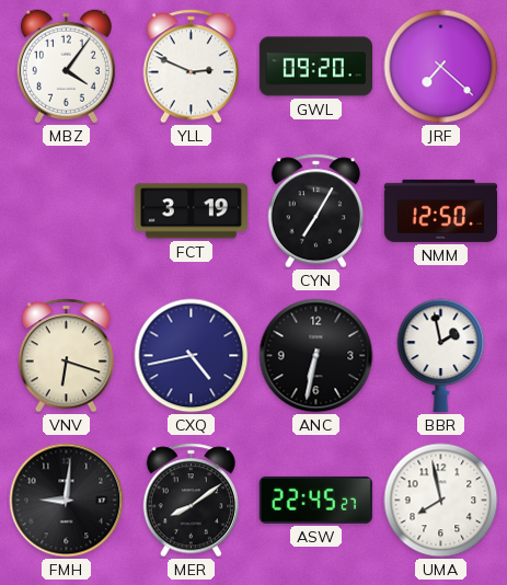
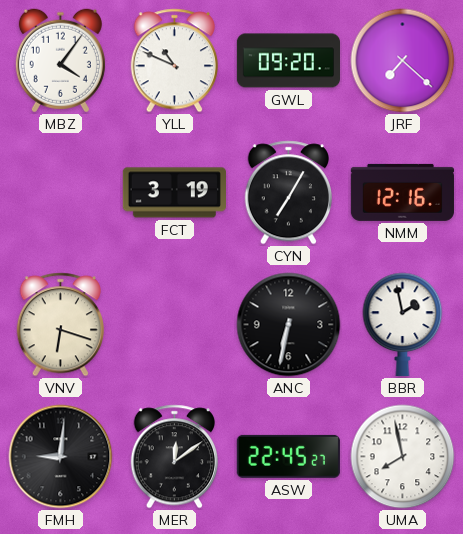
YLL: 2:49 -> 10:49 (174, 61)
NMM: 12:50 -> 12:16 (402, 192)
CXQ: 4:43 -> none (192, 356)
MER: 8:09 -> 12:09 (174, 457)
